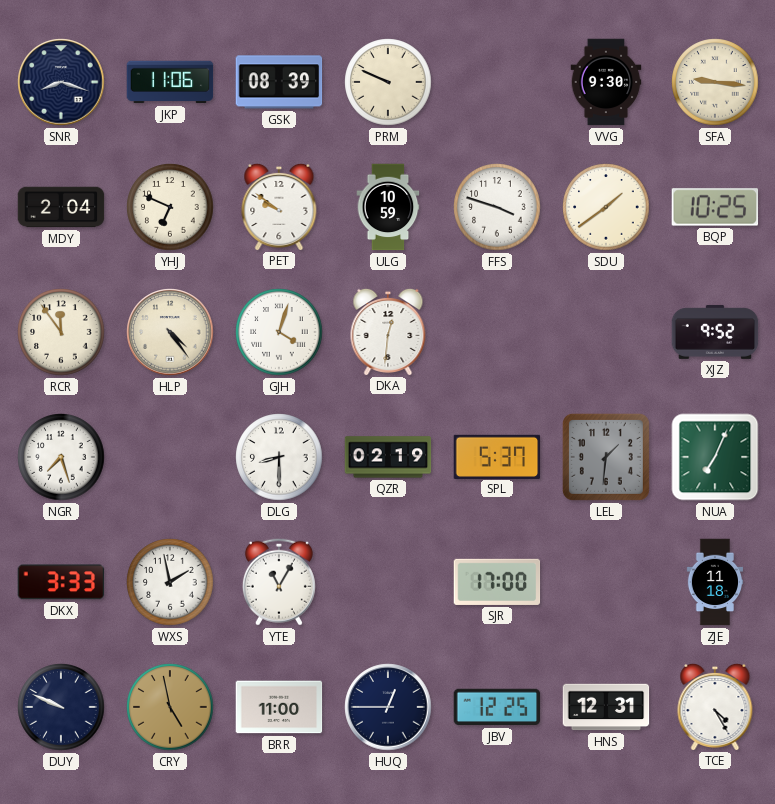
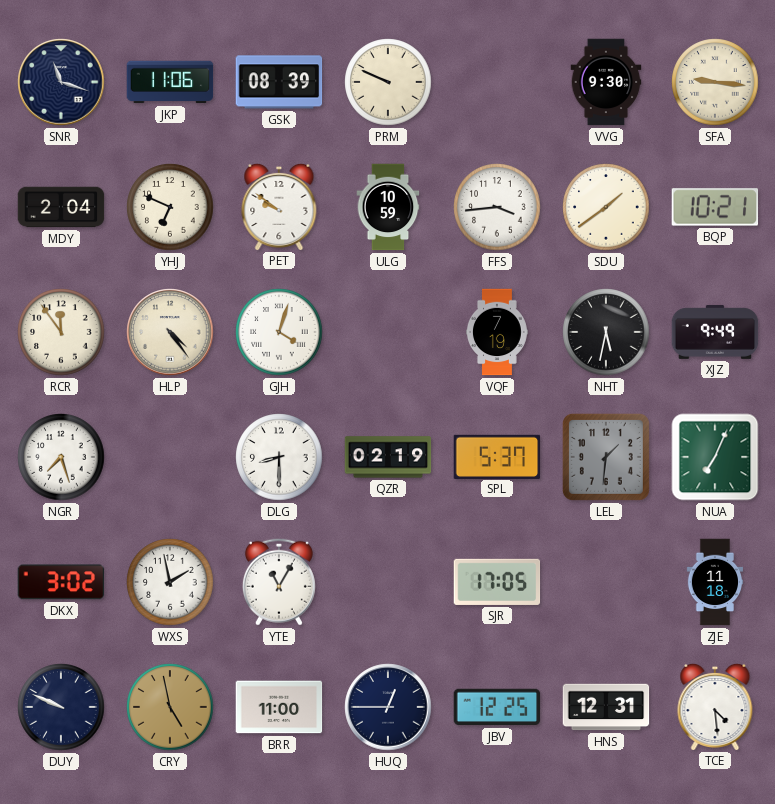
SNR: 8:18 -> 11:18 (61, 82)
FFS: 3:48 -> 3:44 (497, 207)
BQP: 10:25 -> 10:21 (715, 207)
DKA: 12:31 -> none (388, 331)
VQF: none -> 7:19 (498, 332)
NHT: none -> 5:32 (606, 332)
XJZ: 9:52 -> 9:49 (715, 332)
DKX: 3:33 -> 3:02 (61, 582)
SJR: 17:00 -> 17:05 (497, 582)
TCE: 4:25 -> 4:29 (715, 706)
